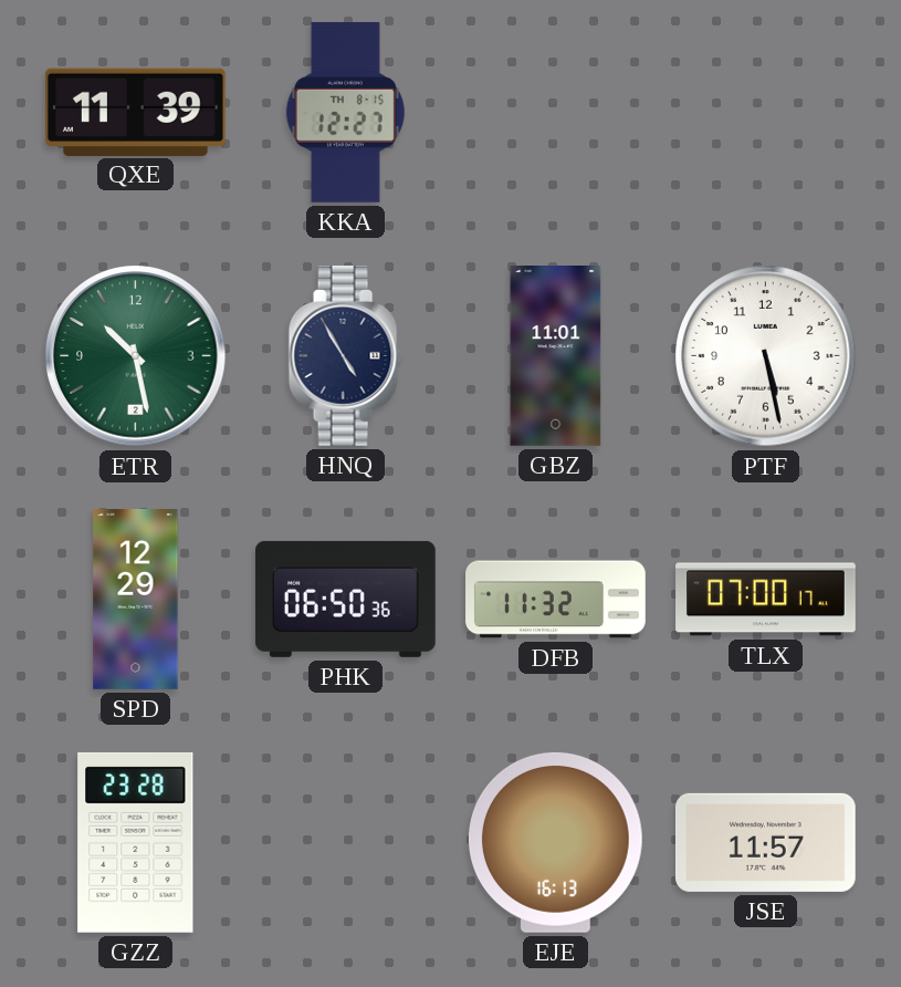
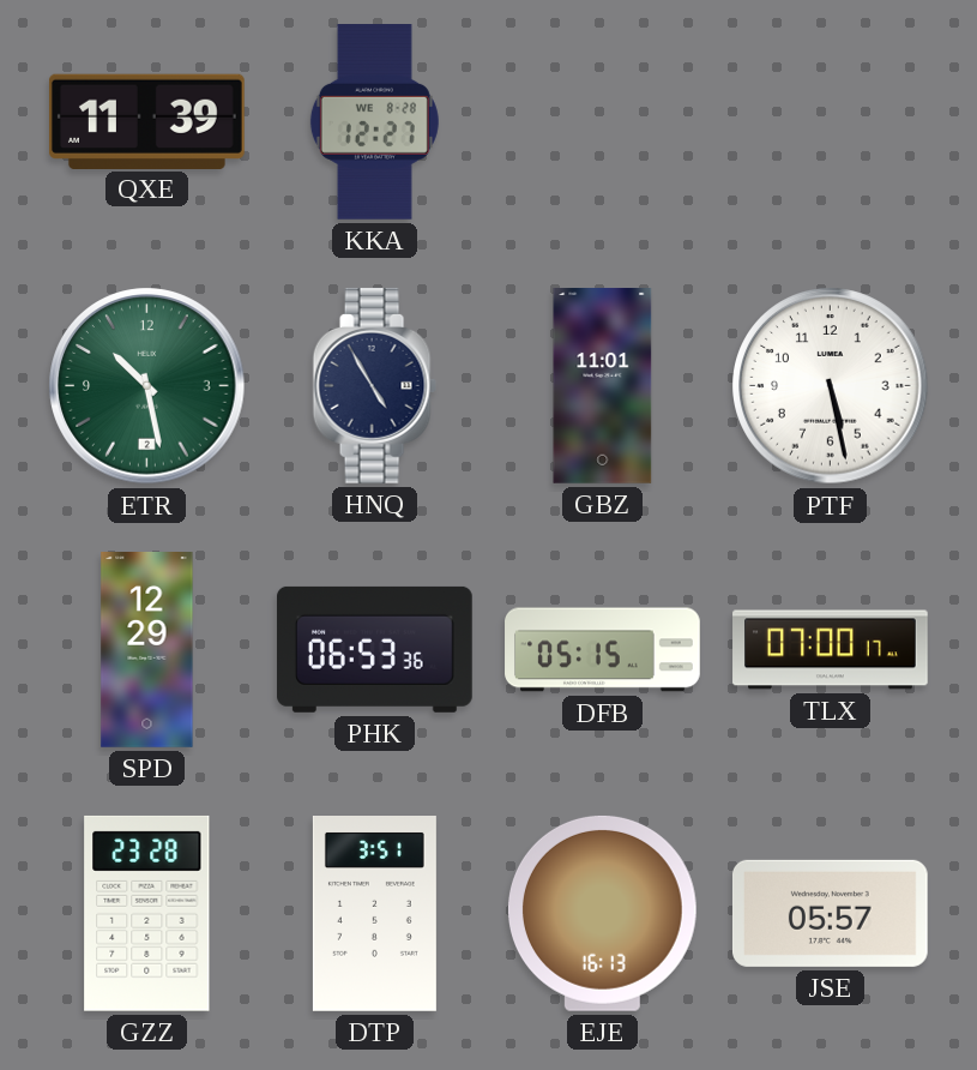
KKA date: TH 8-15 -> WE 8-28 (374, 122)
PHK: 06:50 -> 06:53 (375, 649)
DFB: 11:32 -> 05:15 (603, 650)
DTP: none -> 3:51 (374, 914)
JSE: 11:57 -> 05:57 (830, 913)
